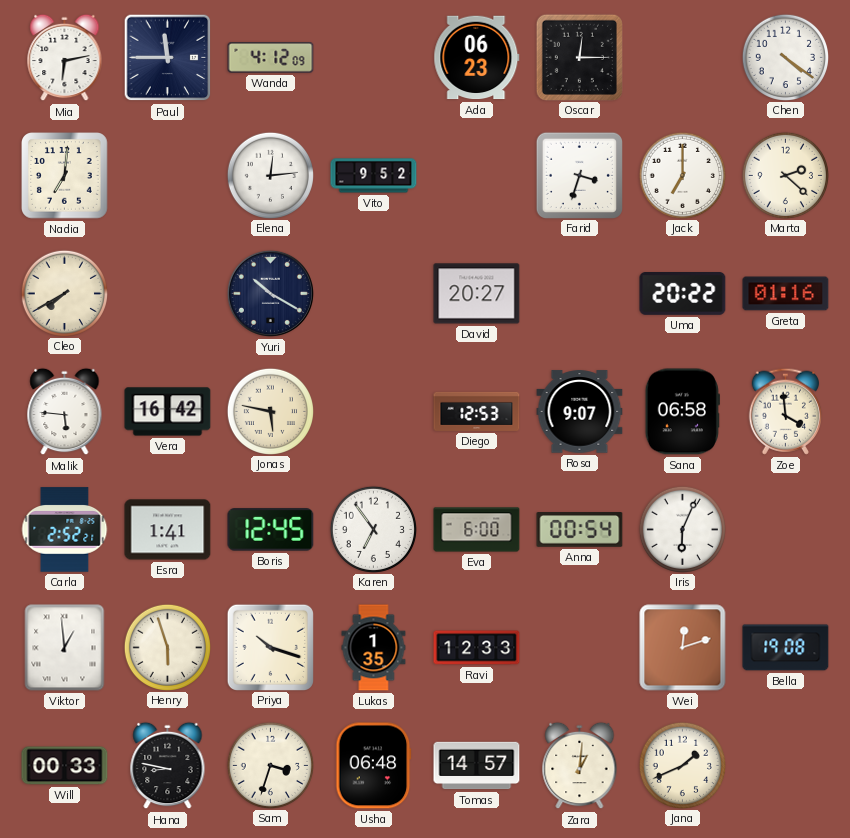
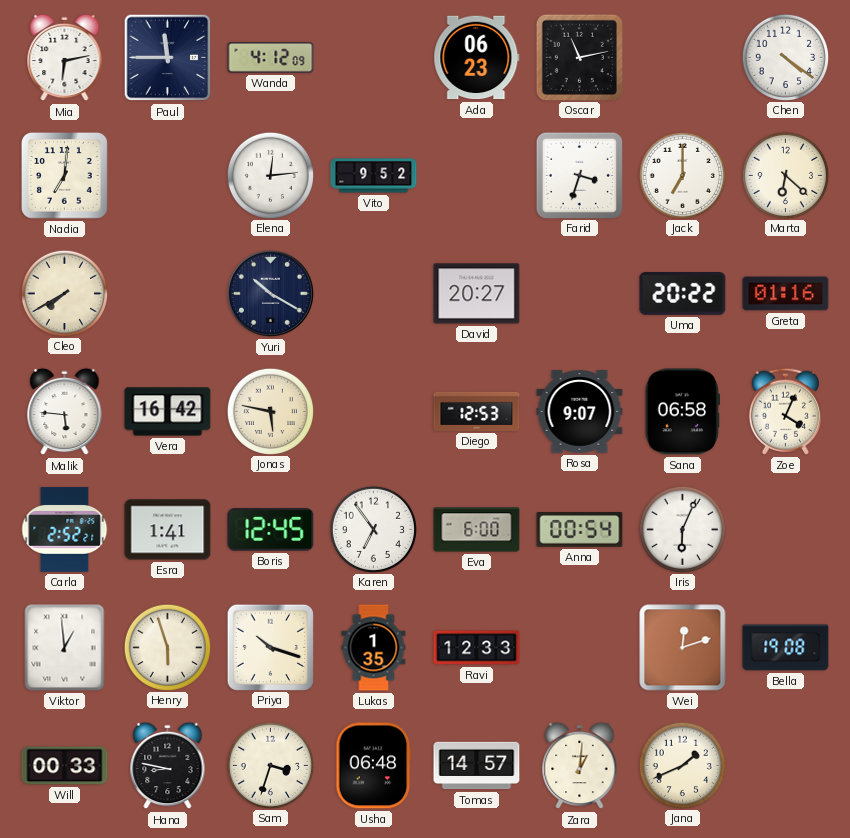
Oscar: 12:15 -> 11:13 (579, 57)
Marta: 2:22 -> 6:22 (785, 175)
Zoe: 3:59 -> 4:04 (785, 411)
